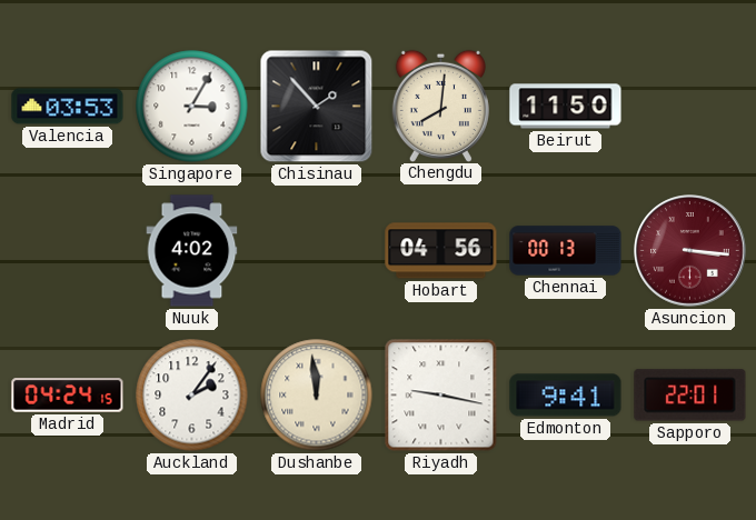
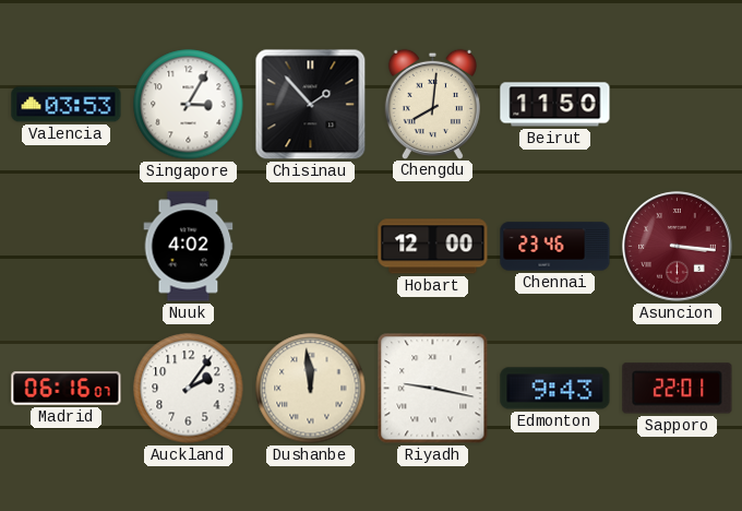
Hobart: 04:56 -> 12:00 (433, 247)
Chennai: 00:13 -> 23:46 (555, 247)
Madrid: 04:24 -> 06:16 (67, 389)
Edmonton: 9:41 -> 9:43 (555, 389)
